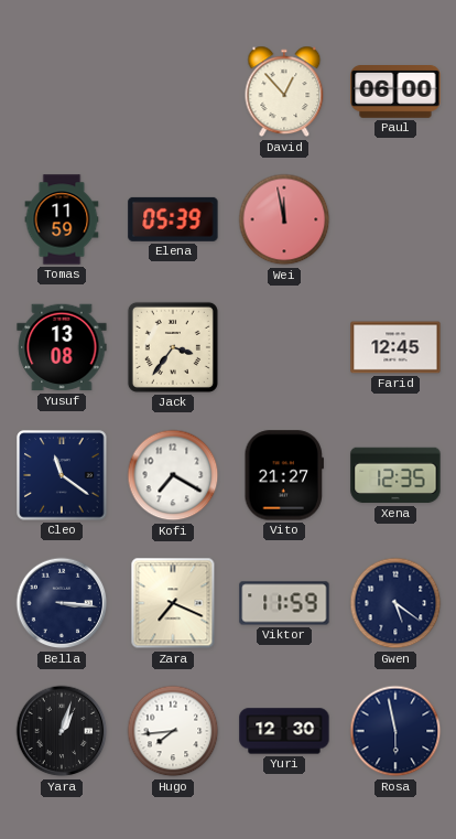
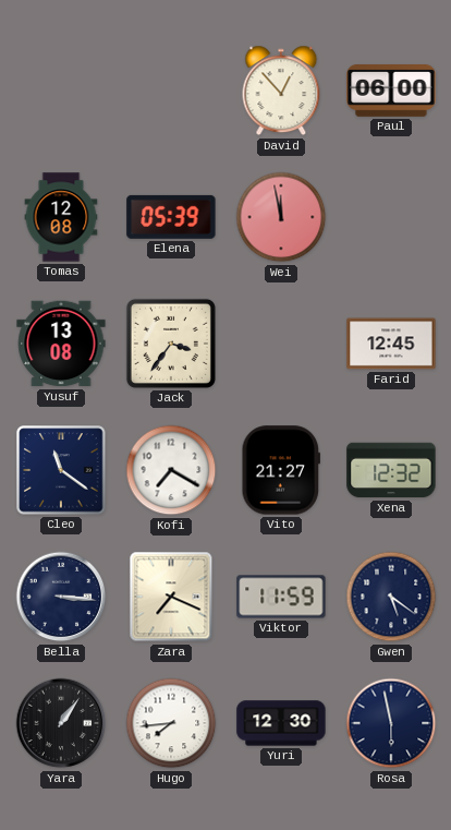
Tomas: 11:59 -> 12:08 (61, 217)
Xena: 12:35 -> 12:32 (391, 470)
Yara: 1:03 -> 1:06 (61, 723)
